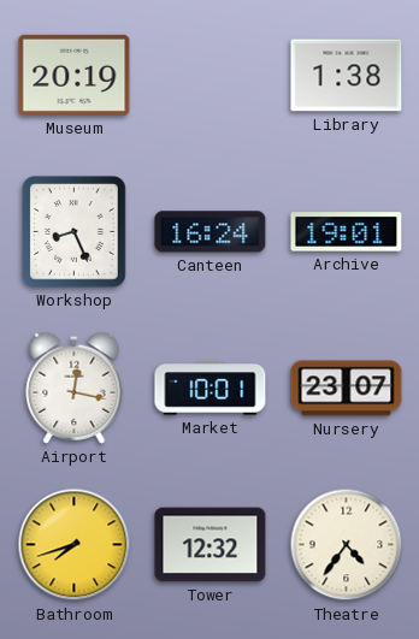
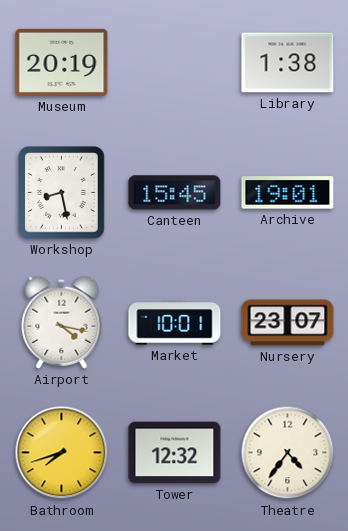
Workshop: 8:26 -> 8:28 (62, 193)
Canteen: 16:24 -> 15:45 (175, 193)
Airport: 12:17 -> 4:17 (62, 322)
